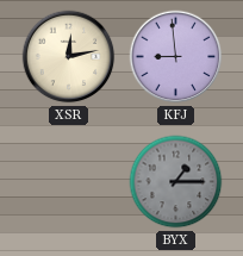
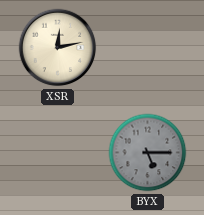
KFJ: 8:59 -> none (176, 57)
BYX: 1:15 -> 5:15 (148, 153)
